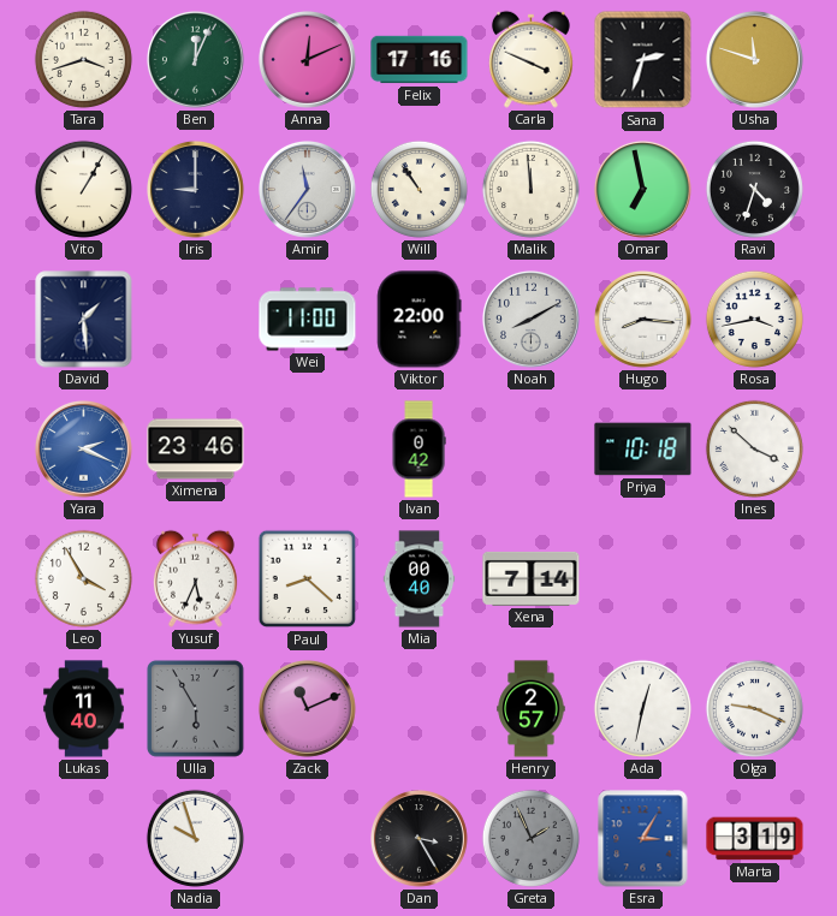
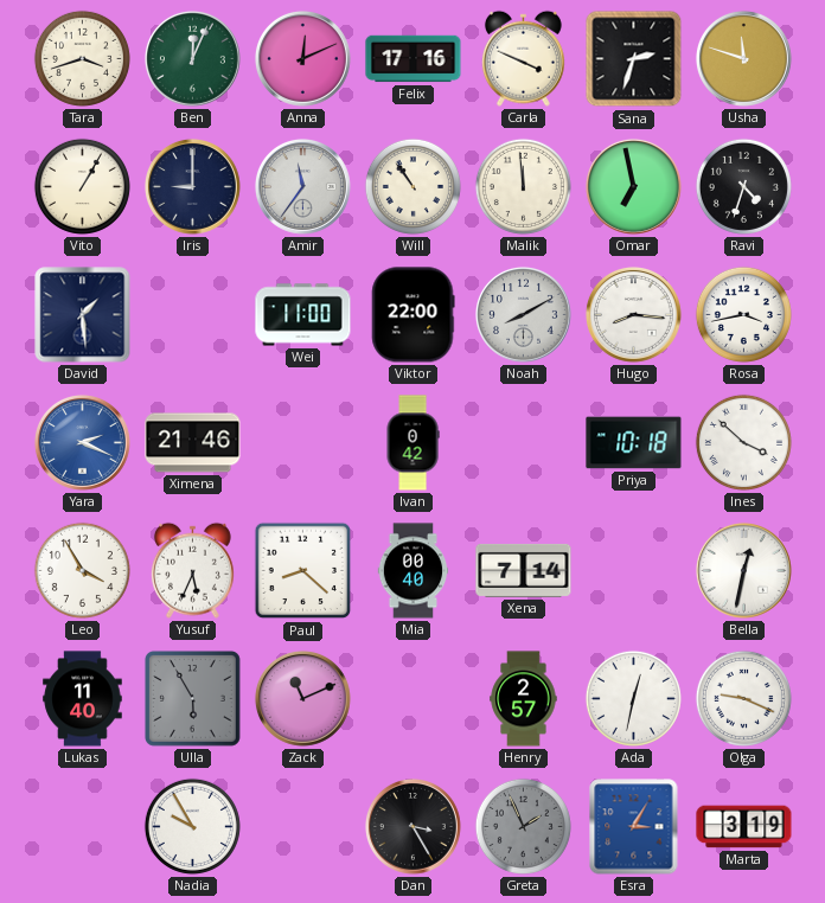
Ximena: 23:46 -> 21:46 (193, 443)
Bella: none -> 12:32 (743, 570)
Nadia: 9:57 -> 9:55 (192, 826)
